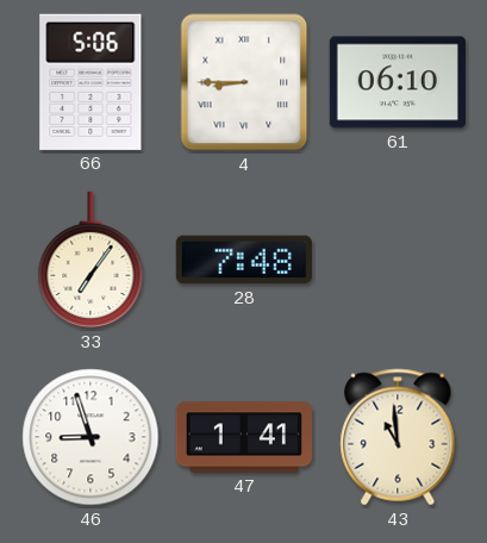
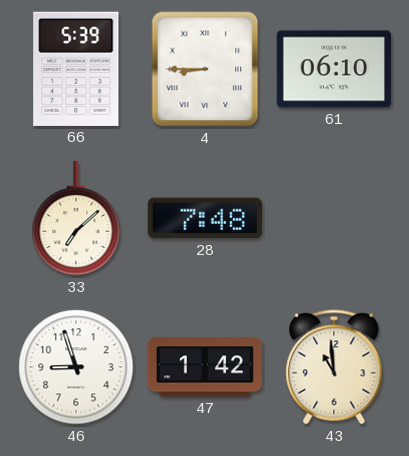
66: 5:06 -> 5:39 (76, 69)
33: 7:06 -> 7:08 (76, 218)
47: 1:41 -> 1:42 (205, 367)
